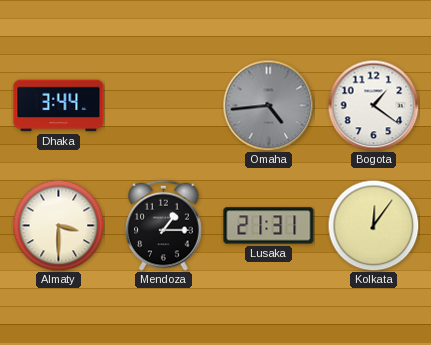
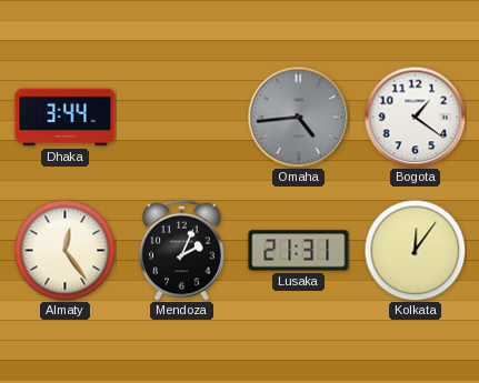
Almaty: 3:30 -> 12:24 (64, 250)
Mendoza: 1:15 -> 2:04 (182, 250)
